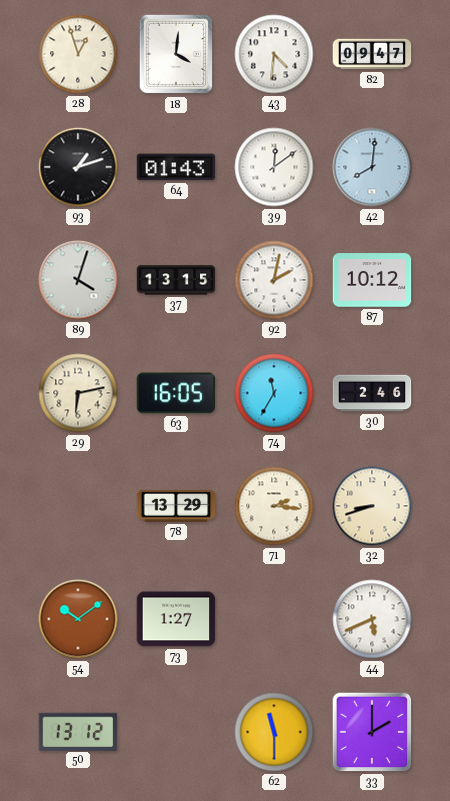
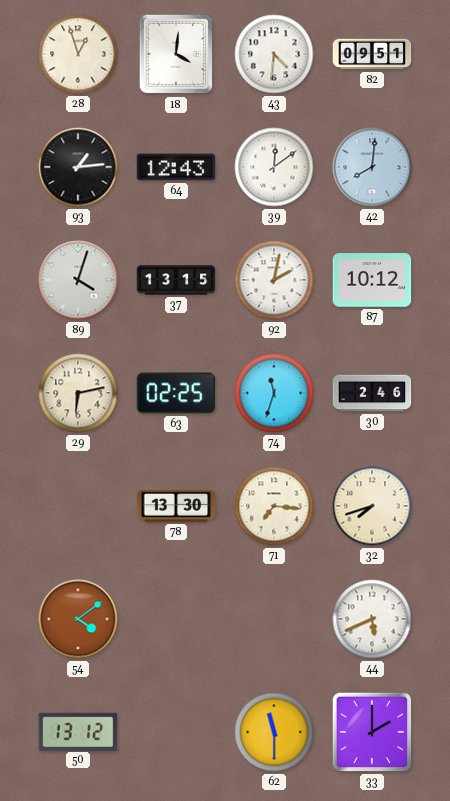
82: 09:47 -> 09:51 (372, 54)
93: 1:12 -> 1:14 (78, 167)
64: 01:43 -> 12:43 (176, 167)
63: 16:05 -> 02:25 (176, 393)
74: 11:35 -> 11:33 (274, 393)
78: 13:29 -> 13:30 (176, 506)
71: 2:16 -> 7:16 (274, 506)
32: 8:42 -> 7:42 (372, 506)
54: 10:09 -> 4:09 (78, 619)
73: 1:27 -> none (176, 619)
